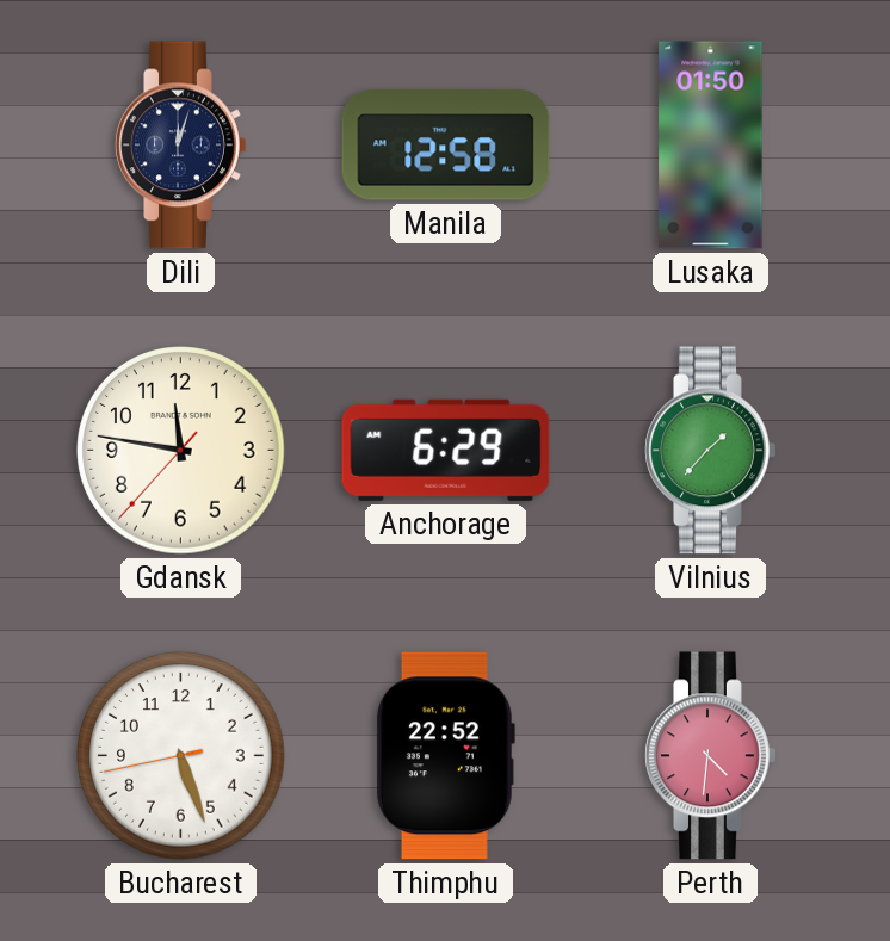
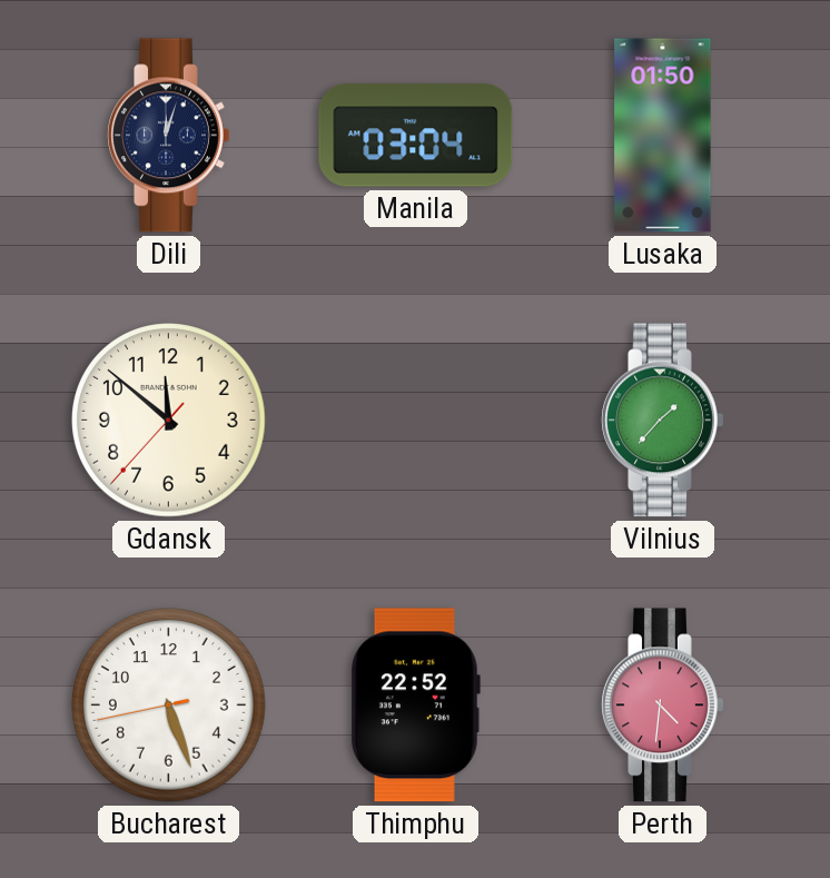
Manila: 12:58 -> 03:04 (416, 136)
Gdansk: 11:46 -> 11:51 (169, 421)
Anchorage: 6:29 -> none (446, 450)
